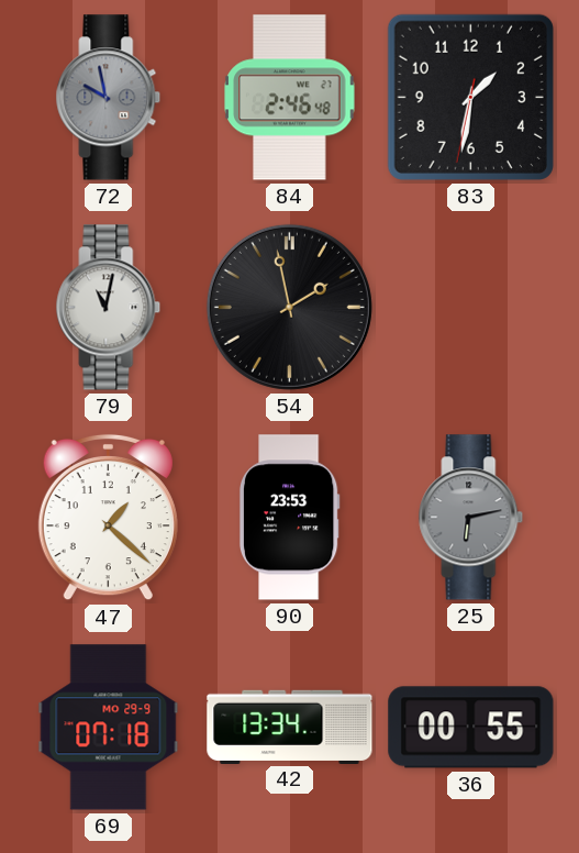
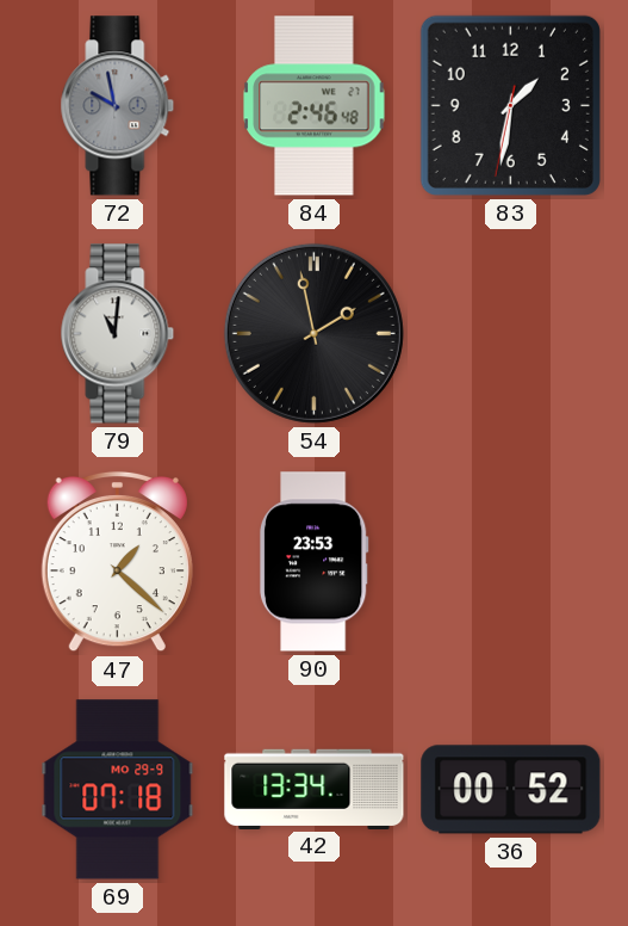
79: 11:02 -> 11:01 (118, 334)
25: 6:13 -> none (471, 518)
36: 00:55 -> 00:52 (511, 790)
